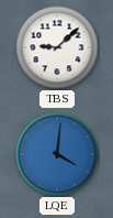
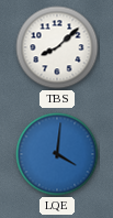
TBS: 9:08 -> 8:08 (57, 47)
